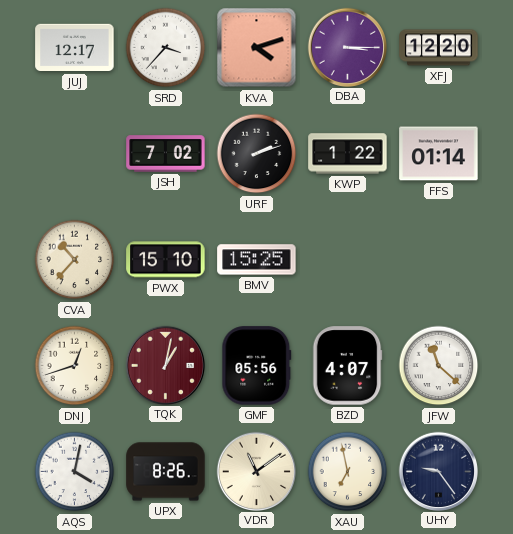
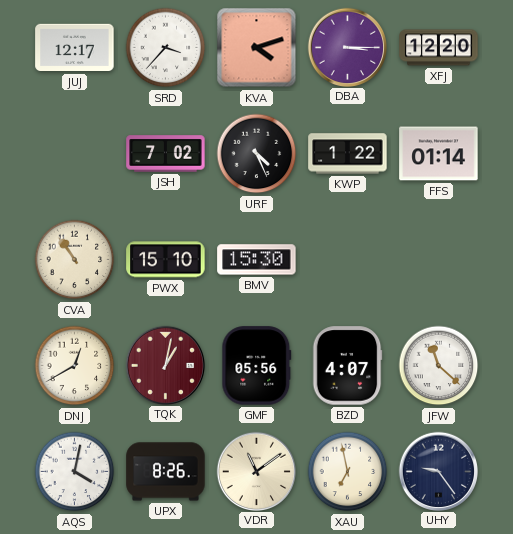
URF: 2:12 -> 4:26 (257, 154)
CVA: 10:37 -> 10:54 (75, 260)
BMV: 15:25 -> 15:30 (257, 260)
DNJ: 12:42 -> 12:40 (75, 366)
